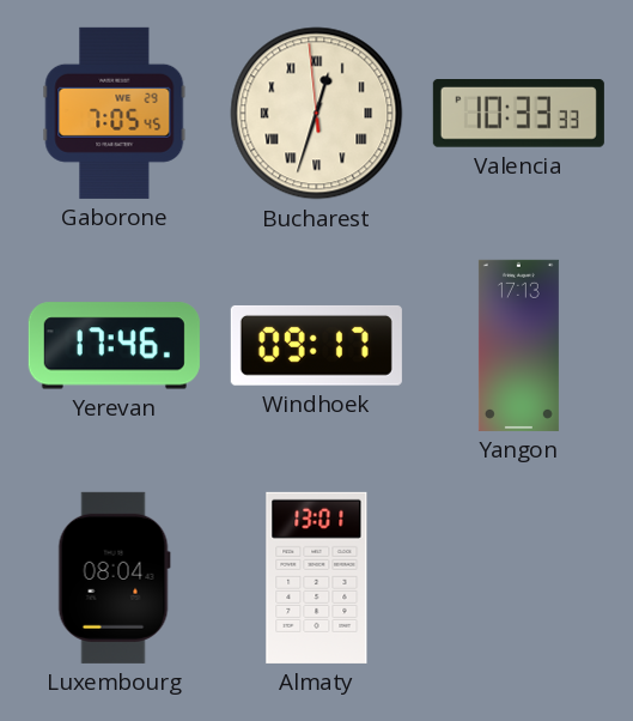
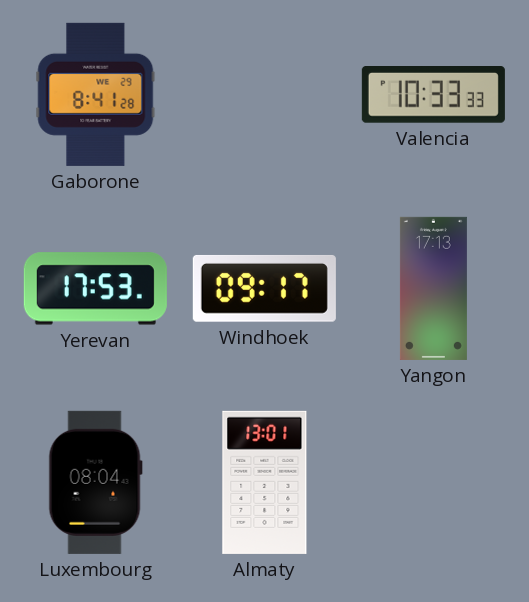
Gaborone: 7:05 -> 8:41 (96, 94)
Bucharest: 12:32 -> none (317, 114)
Yerevan: 17:46 -> 17:53 (95, 289)
